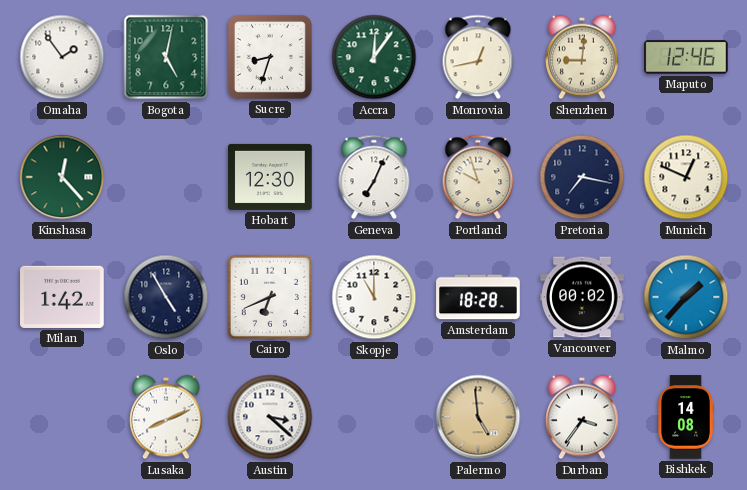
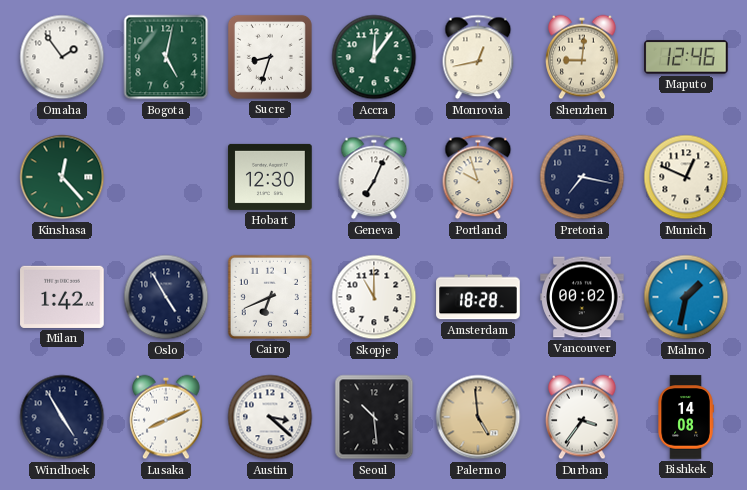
Malmo: 1:37 -> 1:32 (686, 297)
Windhoek: none -> 4:55 (62, 417)
Seoul: none -> 10:29 (374, 417)
